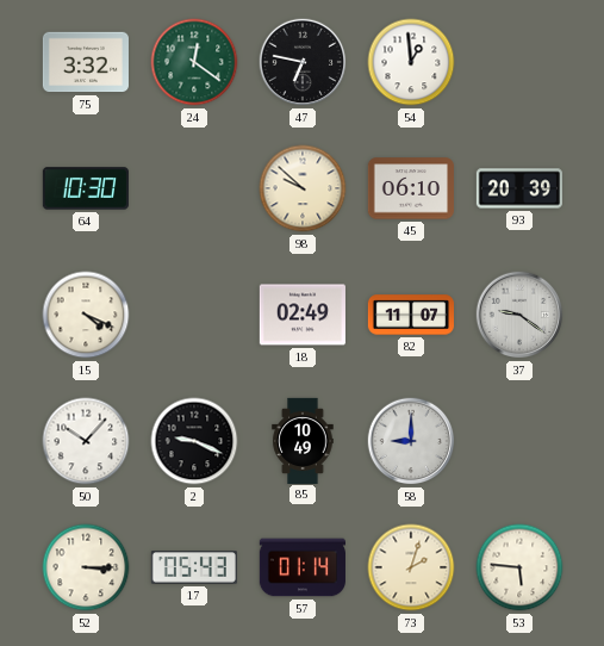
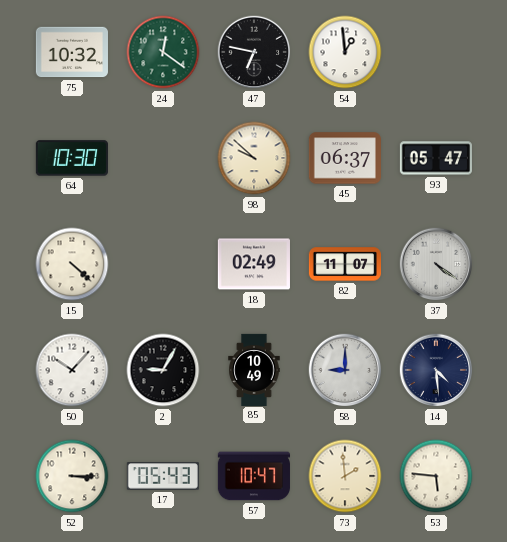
75: 3:32 -> 10:32 (72, 52)
45: 06:10 -> 06:37 (345, 158)
93: 20:39 -> 05:47 (436, 158)
15: 4:19 -> 4:22 (72, 264)
37: 9:21 -> 4:21 (436, 264)
2: 9:19 -> 9:05 (163, 370)
14: none -> 4:29 (436, 370)
57: 01:14 -> 10:47 (254, 476)
73: 2:03 -> 1:59 (345, 476)
